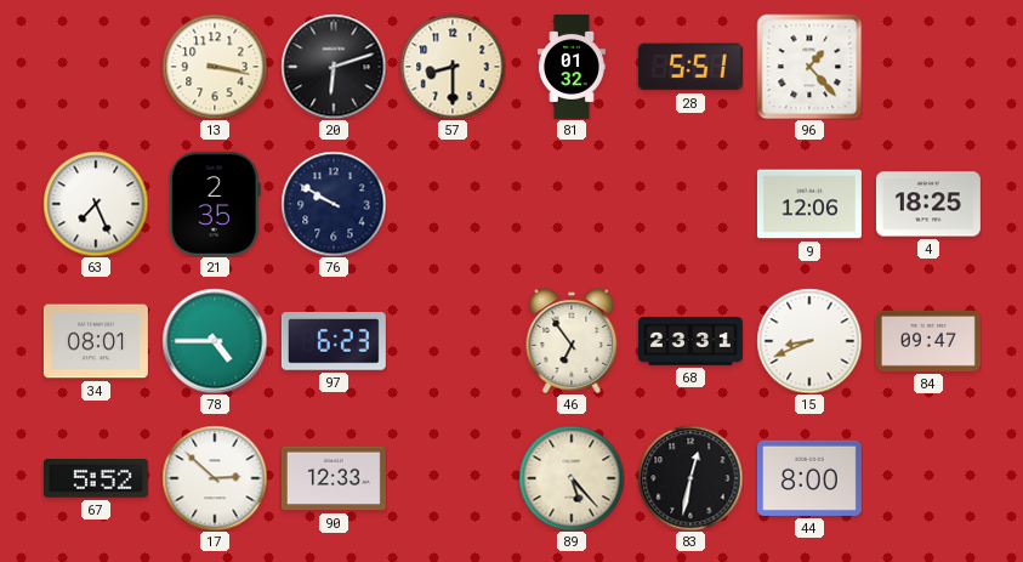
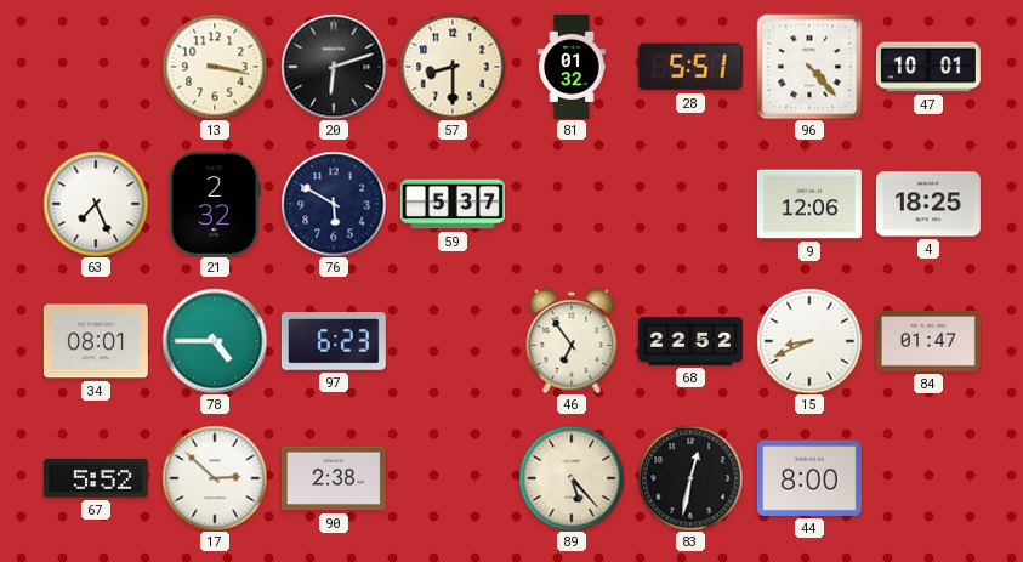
96: 1:23 -> 4:23 (809, 67)
47: none -> 10:01 (928, 67)
21: 2:35 -> 2:32 (215, 204)
76: 9:50 -> 5:50 (334, 204)
59: none -> 5:37 (453, 204)
68: 23:31 -> 22:52 (690, 341)
84: 09:47 -> 01:47 (928, 341)
90: 12:33 -> 2:38 (334, 478)
